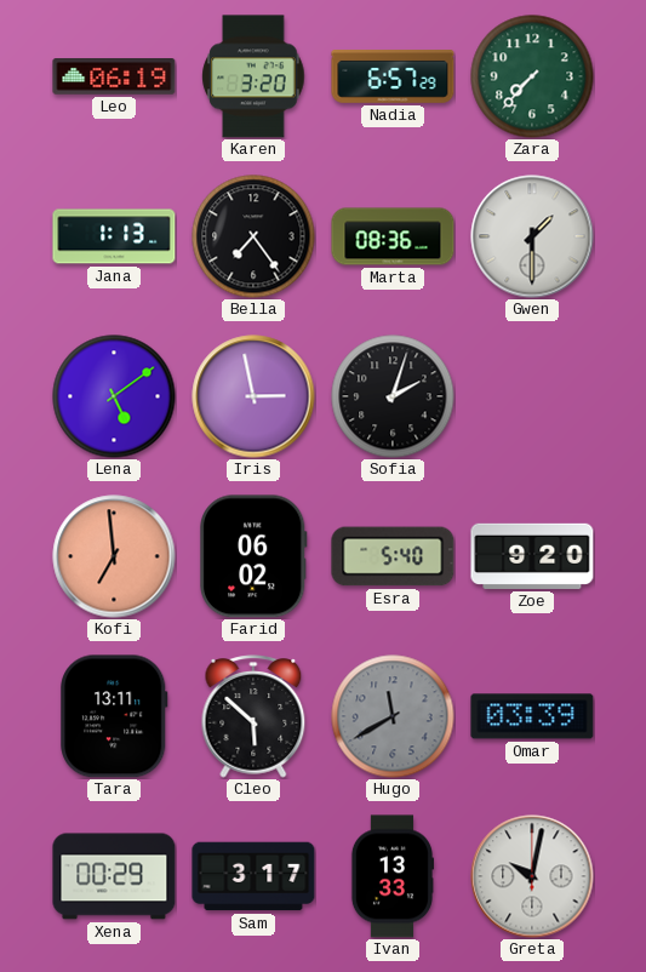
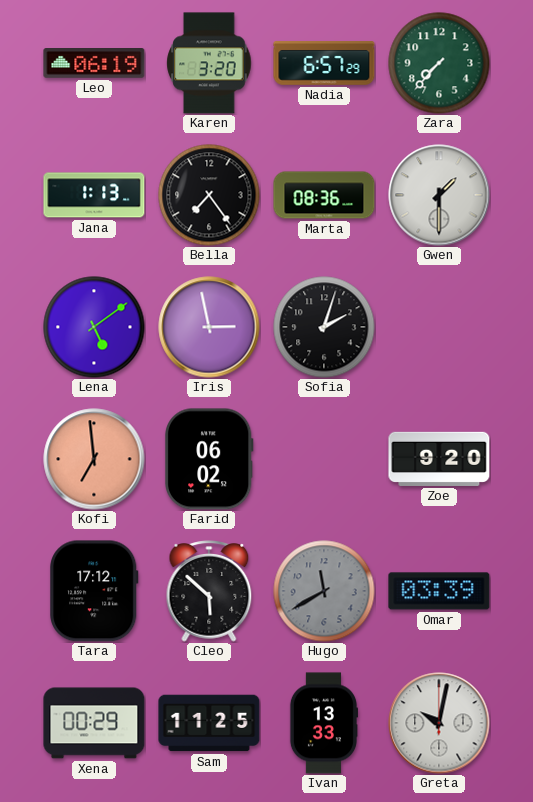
Esra: 5:40 -> none (393, 556)
Tara: 13:11 -> 17:12 (94, 591)
Sam: 3:17 -> 11:25 (209, 723)
